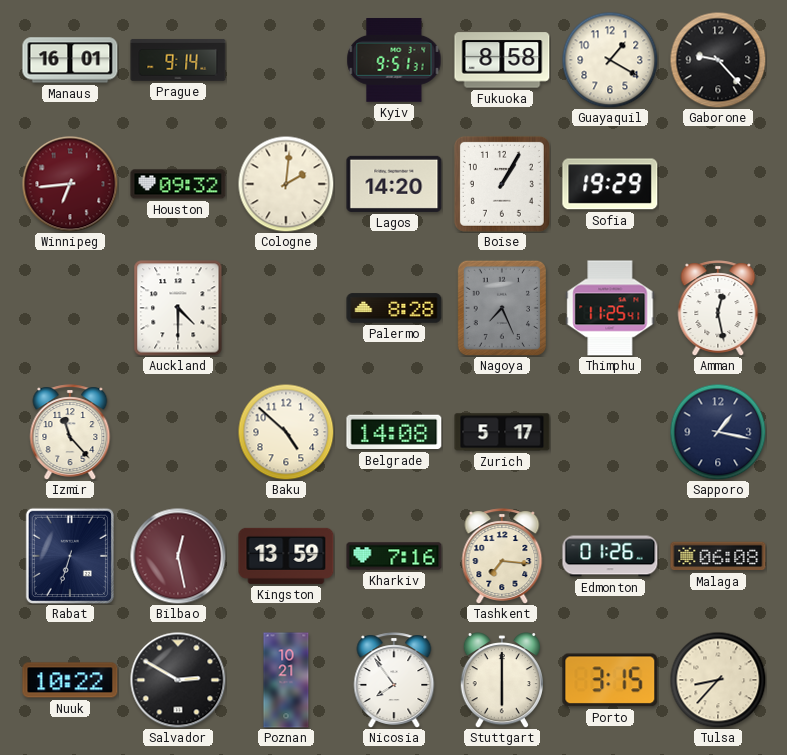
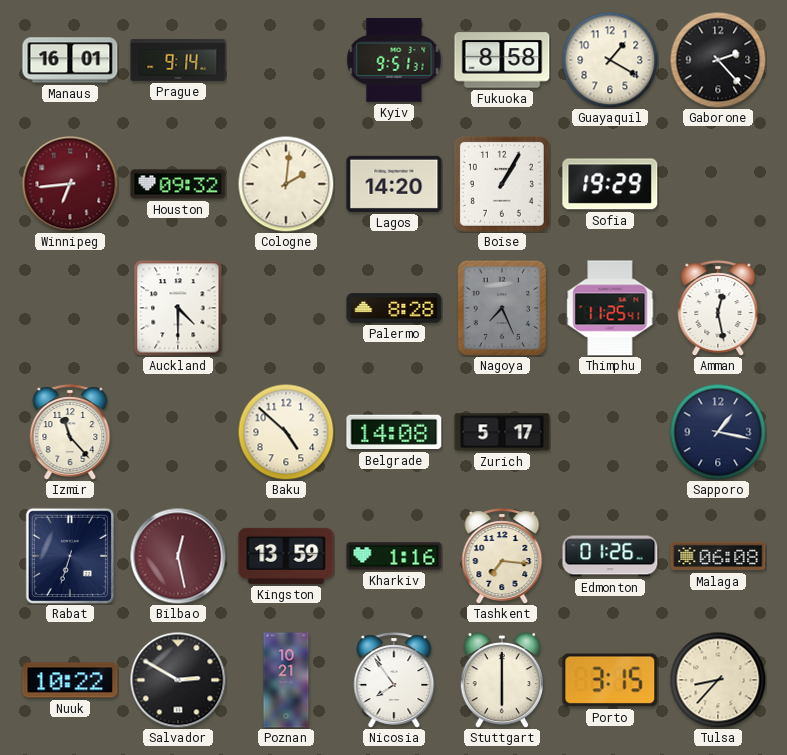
Gaborone: 9:23 -> 2:23 (718, 60)
Kharkiv: 7:16 -> 1:16 (394, 556)
